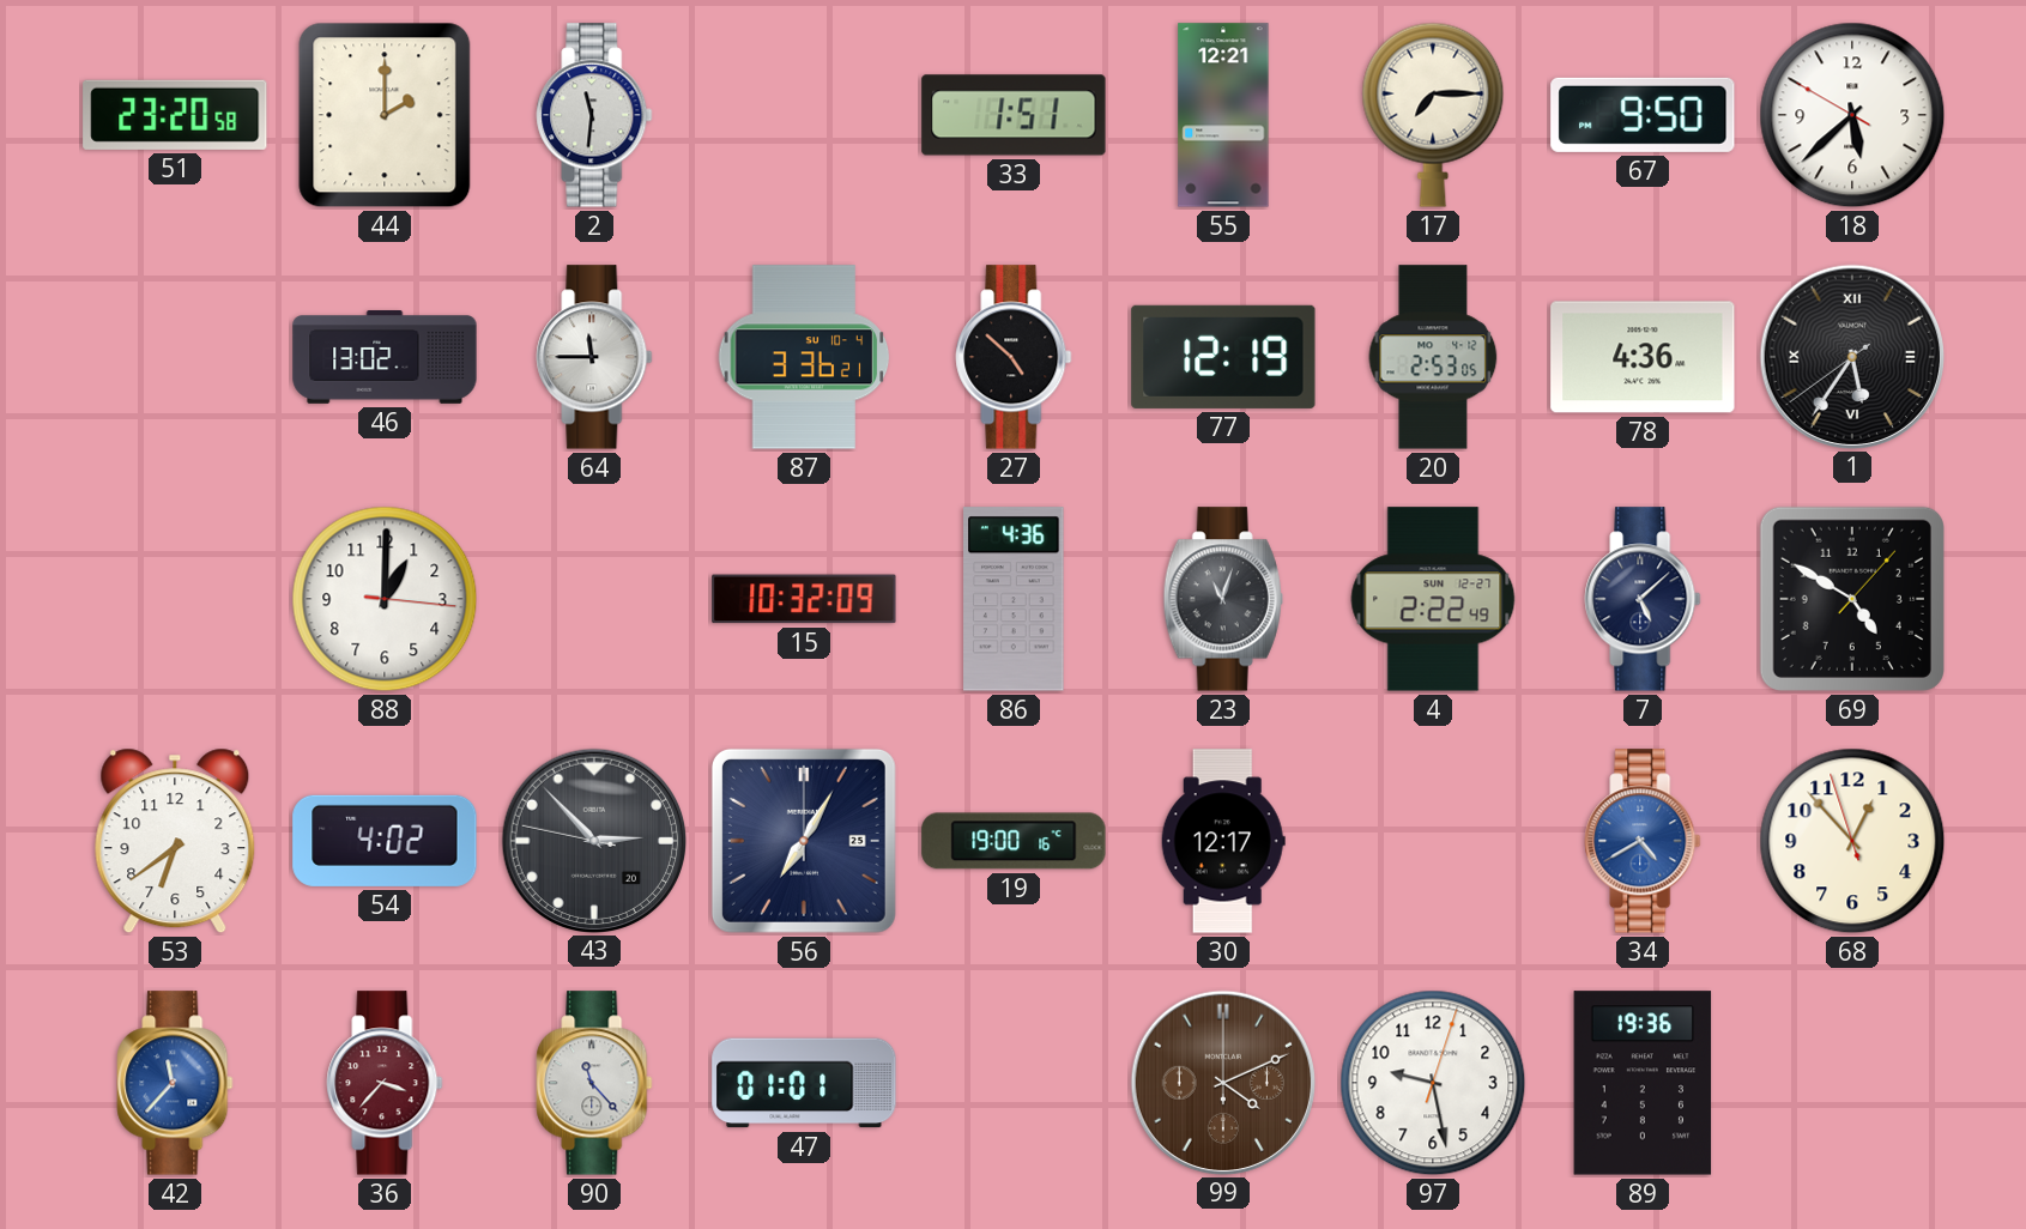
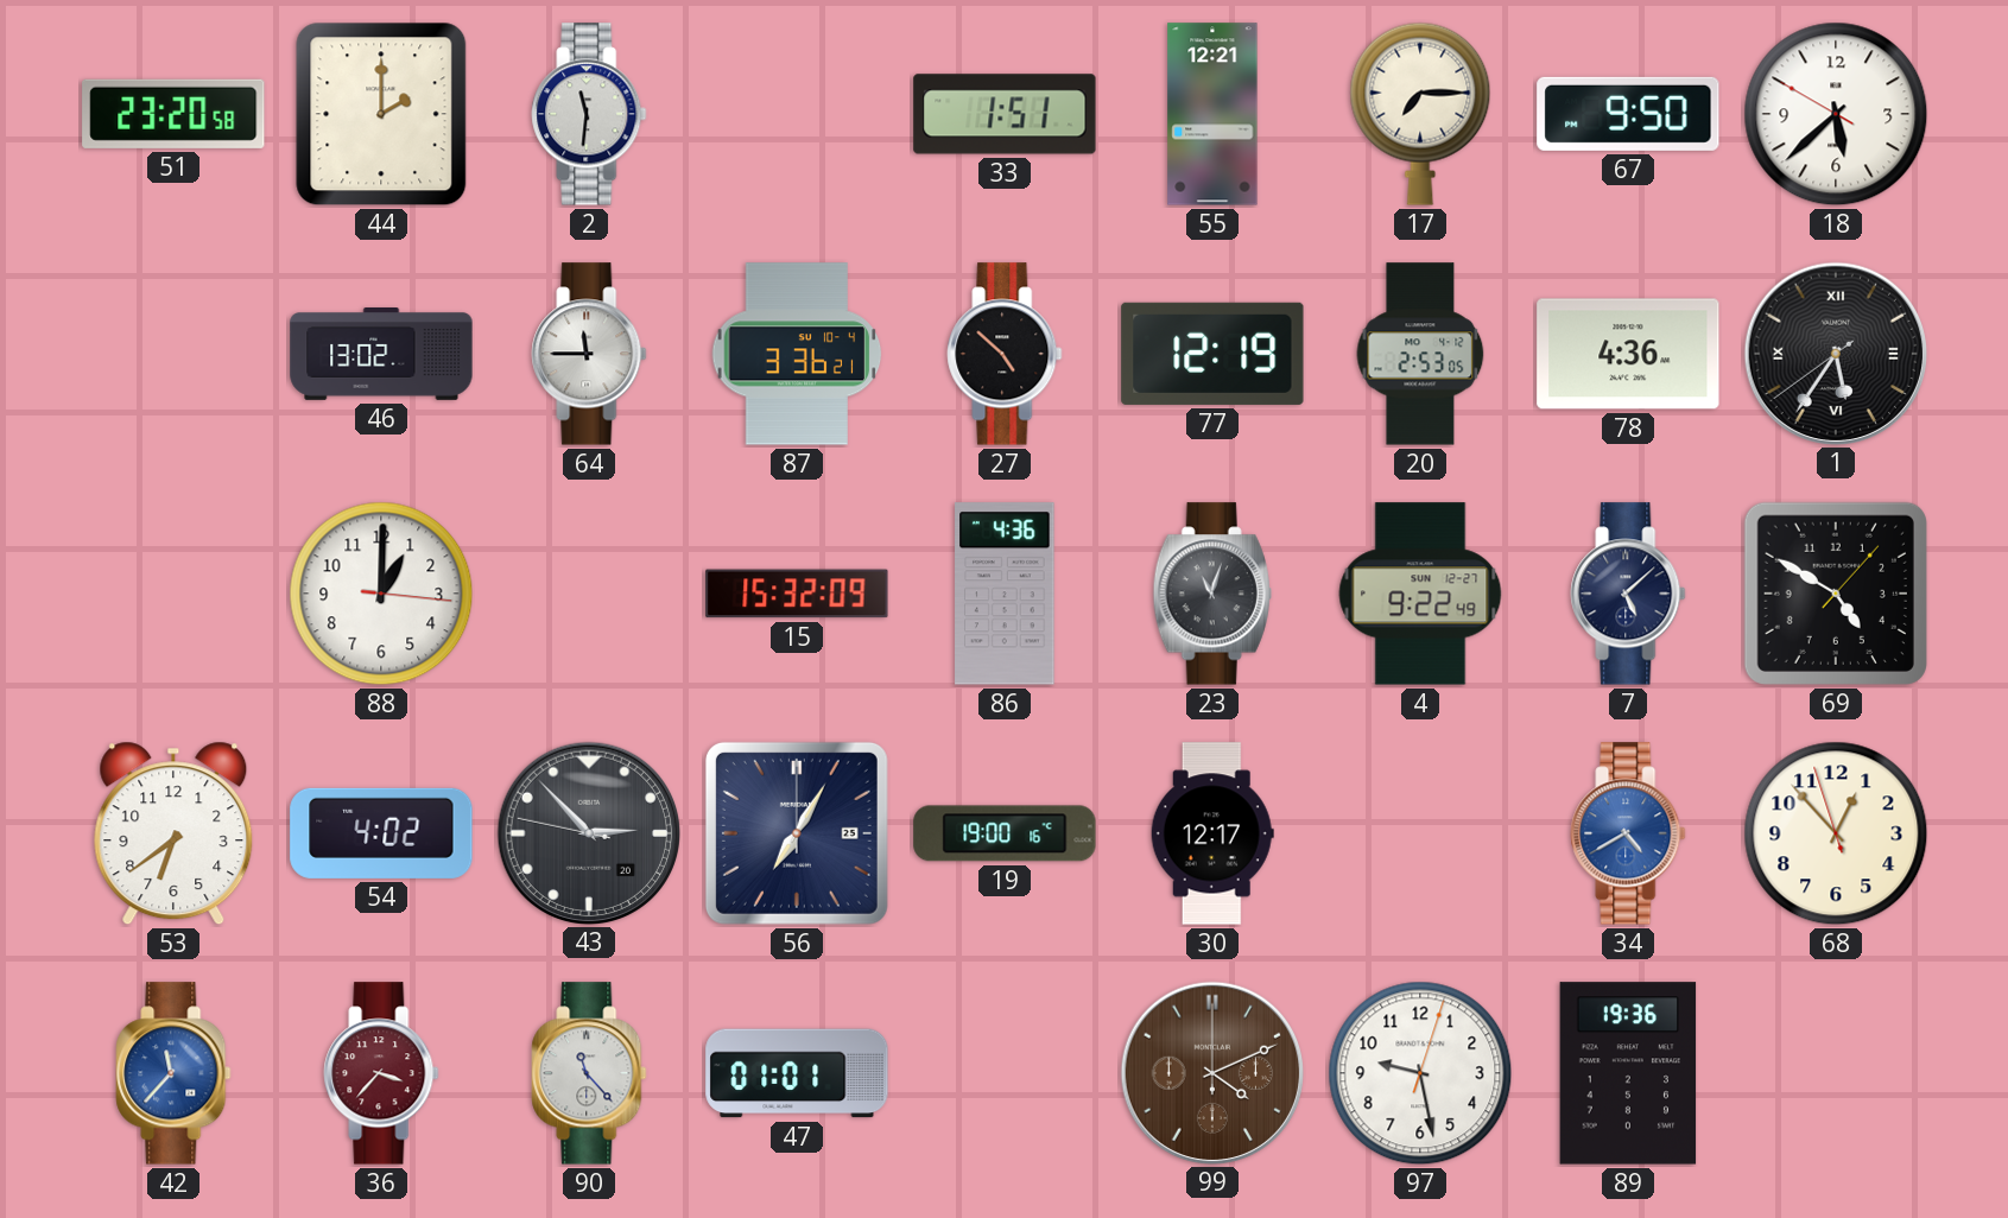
15: 10:32 -> 15:32 (797, 594)
4: 2:22 -> 9:22 (1420, 594)
